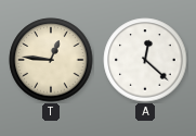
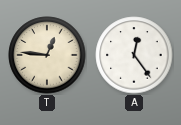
A: 12:22 -> 12:24 (134, 55)
